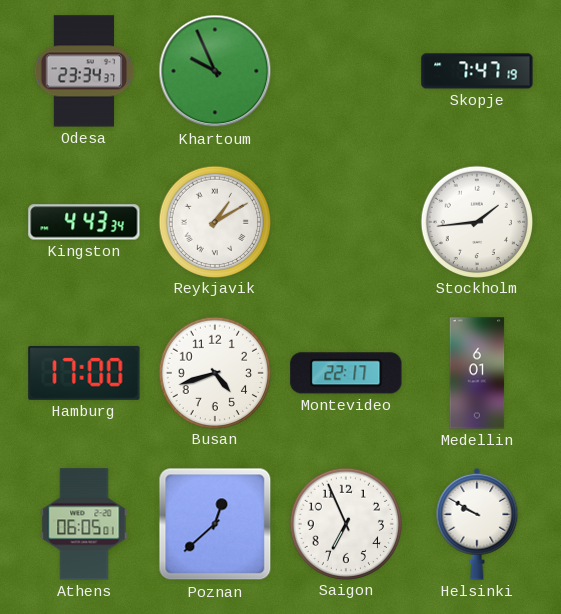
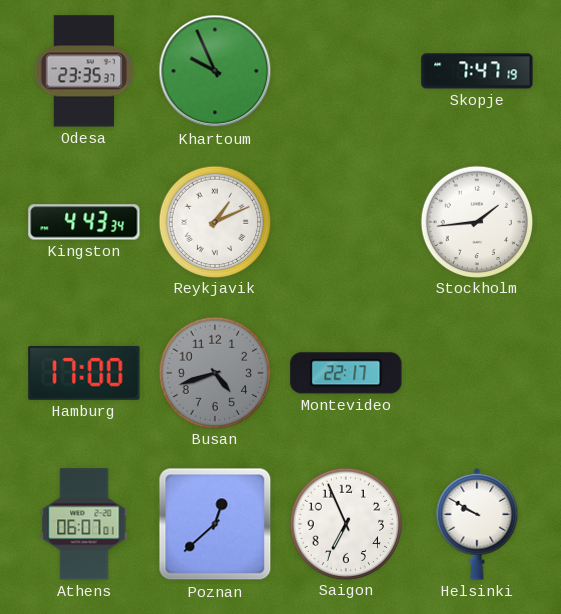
Odesa: 23:34 -> 23:35 (84, 71)
Reykjavik: 1:10 -> 1:11 (214, 221)
Busan dial: white -> grey (214, 372)
Medellin: 6:01 -> none (477, 373)
Athens: 06:05 -> 06:07 (84, 524)
